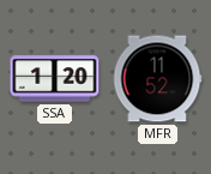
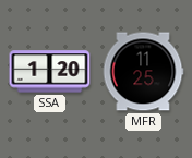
MFR: 11:52 -> 11:25 (143, 72)
